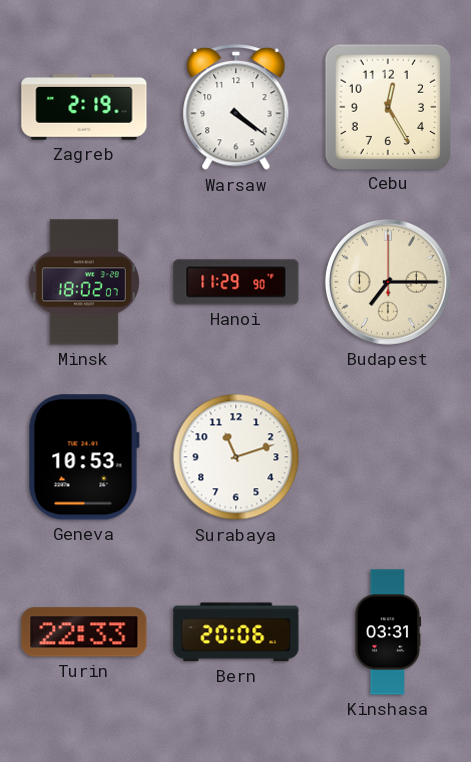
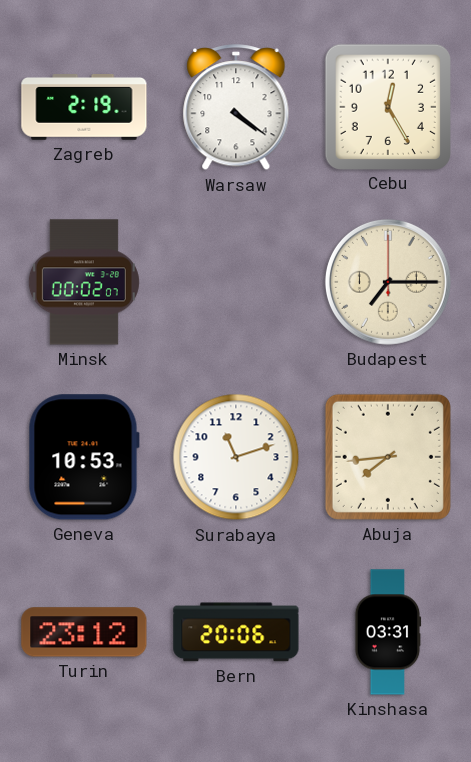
Minsk: 18:02 -> 00:02 (84, 282)
Hanoi: 11:29 -> none (236, 282)
Abuja: none -> 7:44 (388, 457)
Turin: 22:33 -> 23:12 (84, 632)
